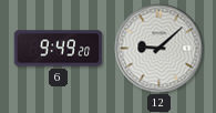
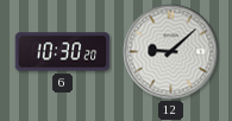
6: 9:49 -> 10:30 (63, 52)
